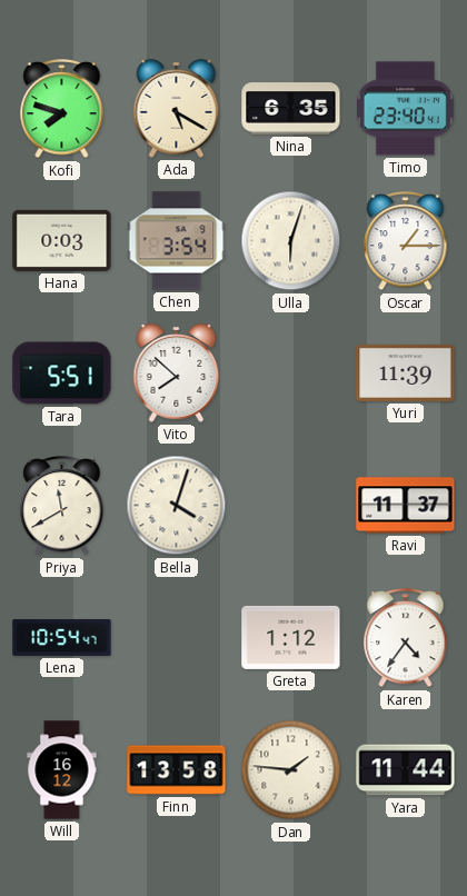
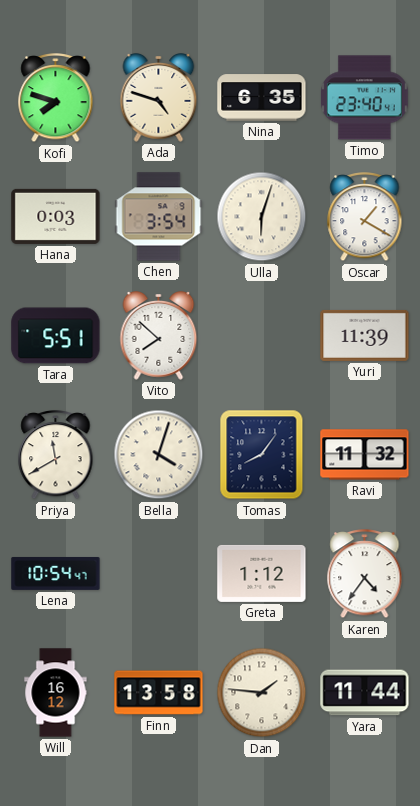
Ada: 5:20 -> 4:48 (159, 98)
Oscar: 1:15 -> 1:20 (365, 218)
Tomas: none -> 8:06 (262, 455)
Ravi: 11:37 -> 11:32 (365, 455)
